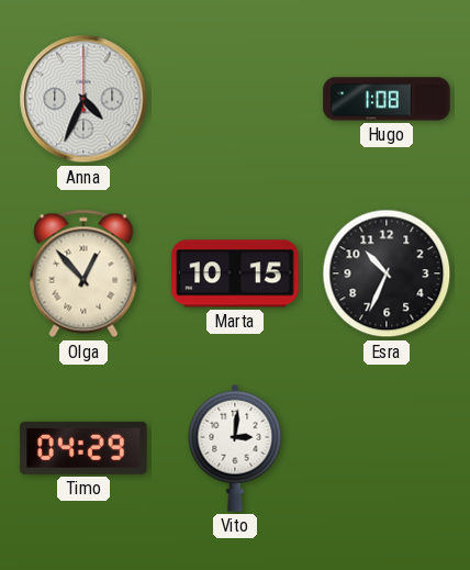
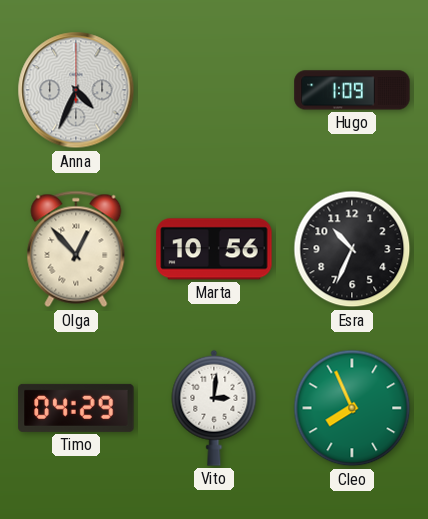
Hugo: 1:08 -> 1:09 (352, 90)
Marta: 10:15 -> 10:56 (214, 249)
Cleo: none -> 7:56 (352, 408)
